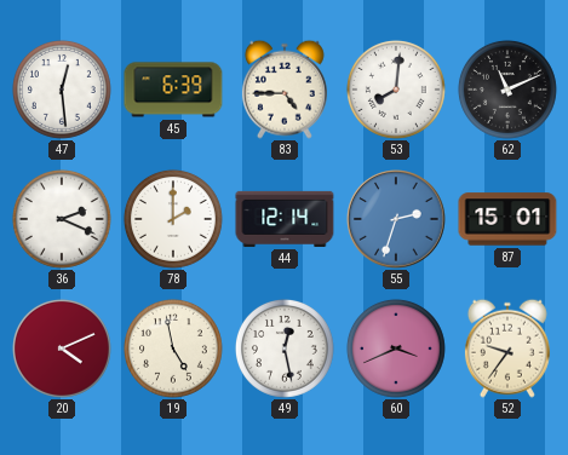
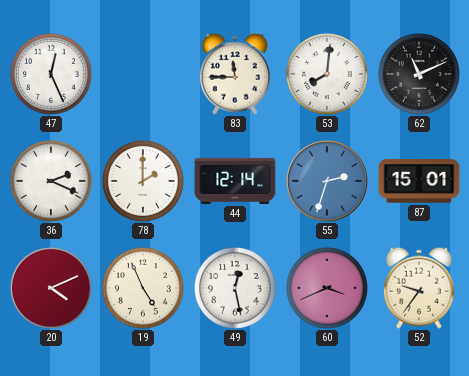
47: 12:29 -> 12:26 (51, 74)
45: 6:39 -> none (173, 90)
83: 4:45 -> 11:45 (235, 74)
19: 4:58 -> 4:56 (143, 288)
